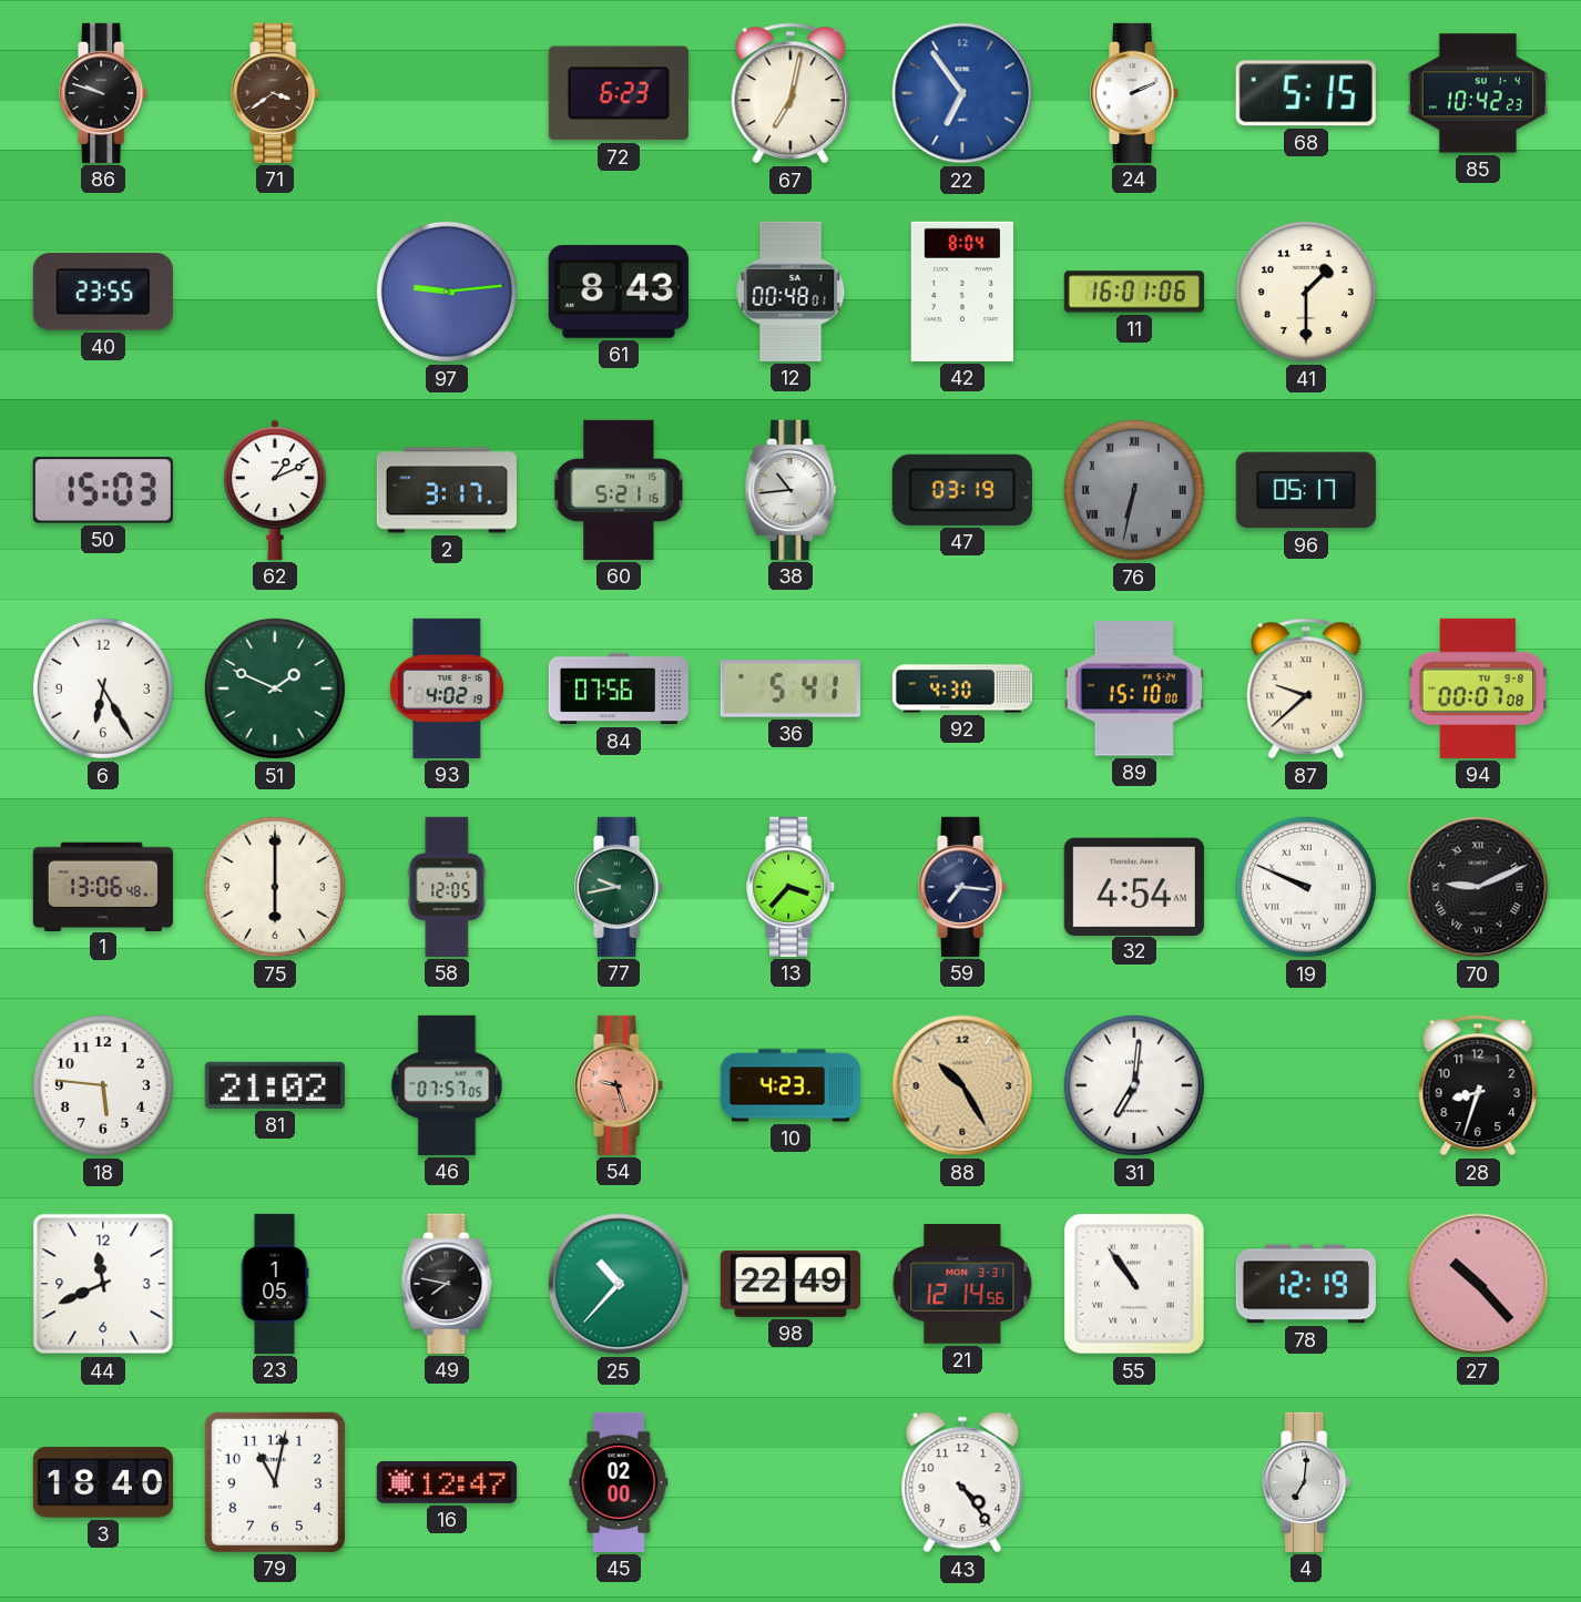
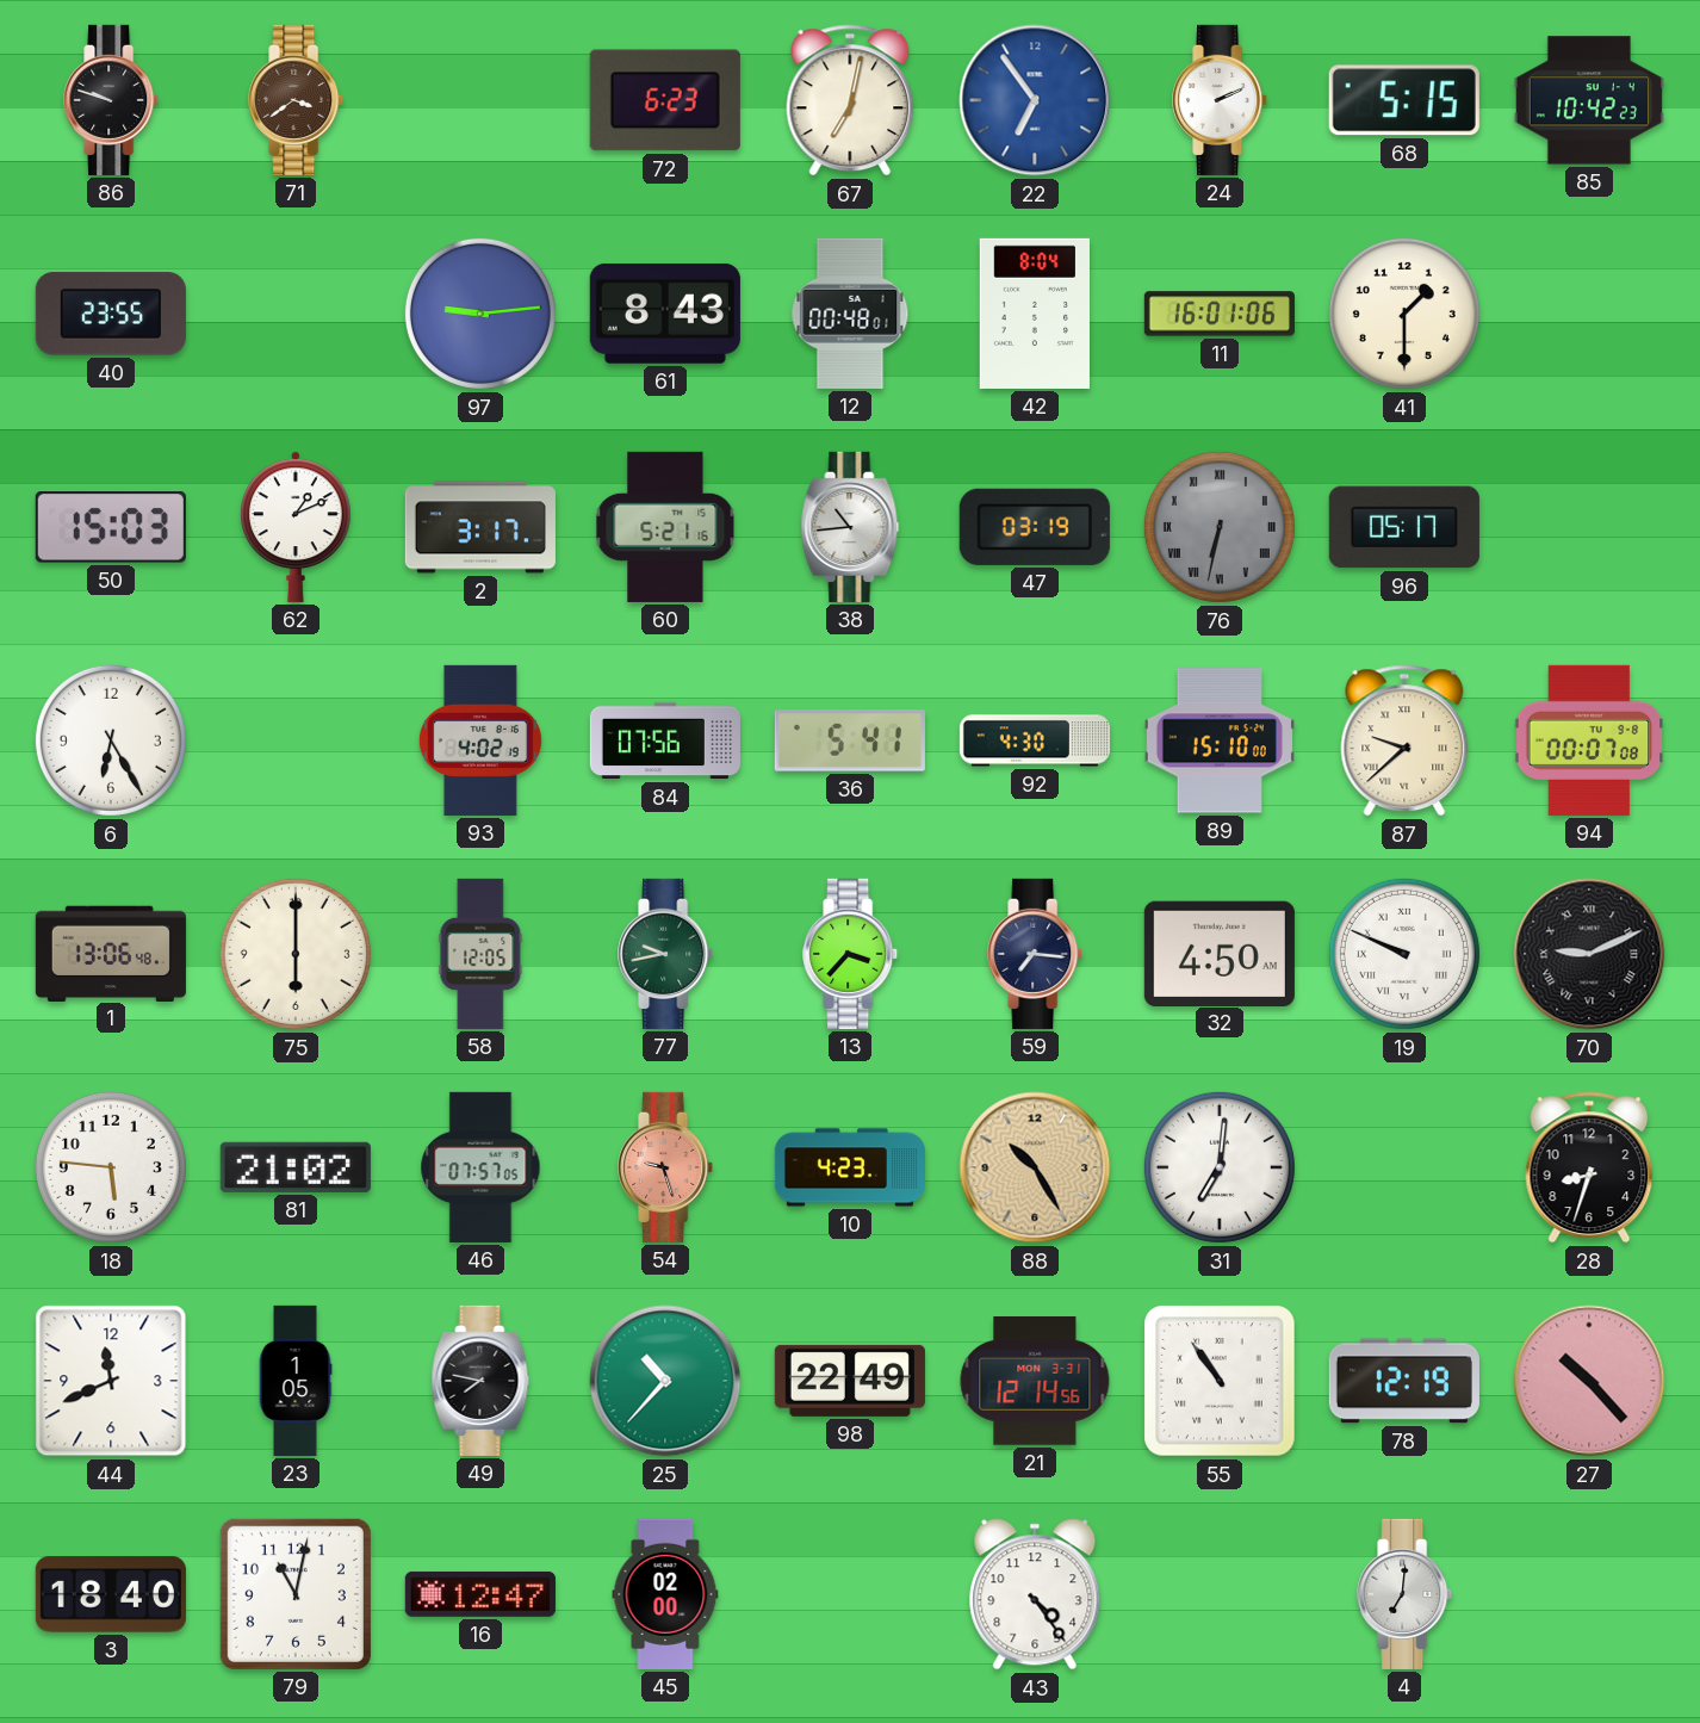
51: 1:49 -> none (275, 688)
32: 4:54 -> 4:50 (1220, 953)
